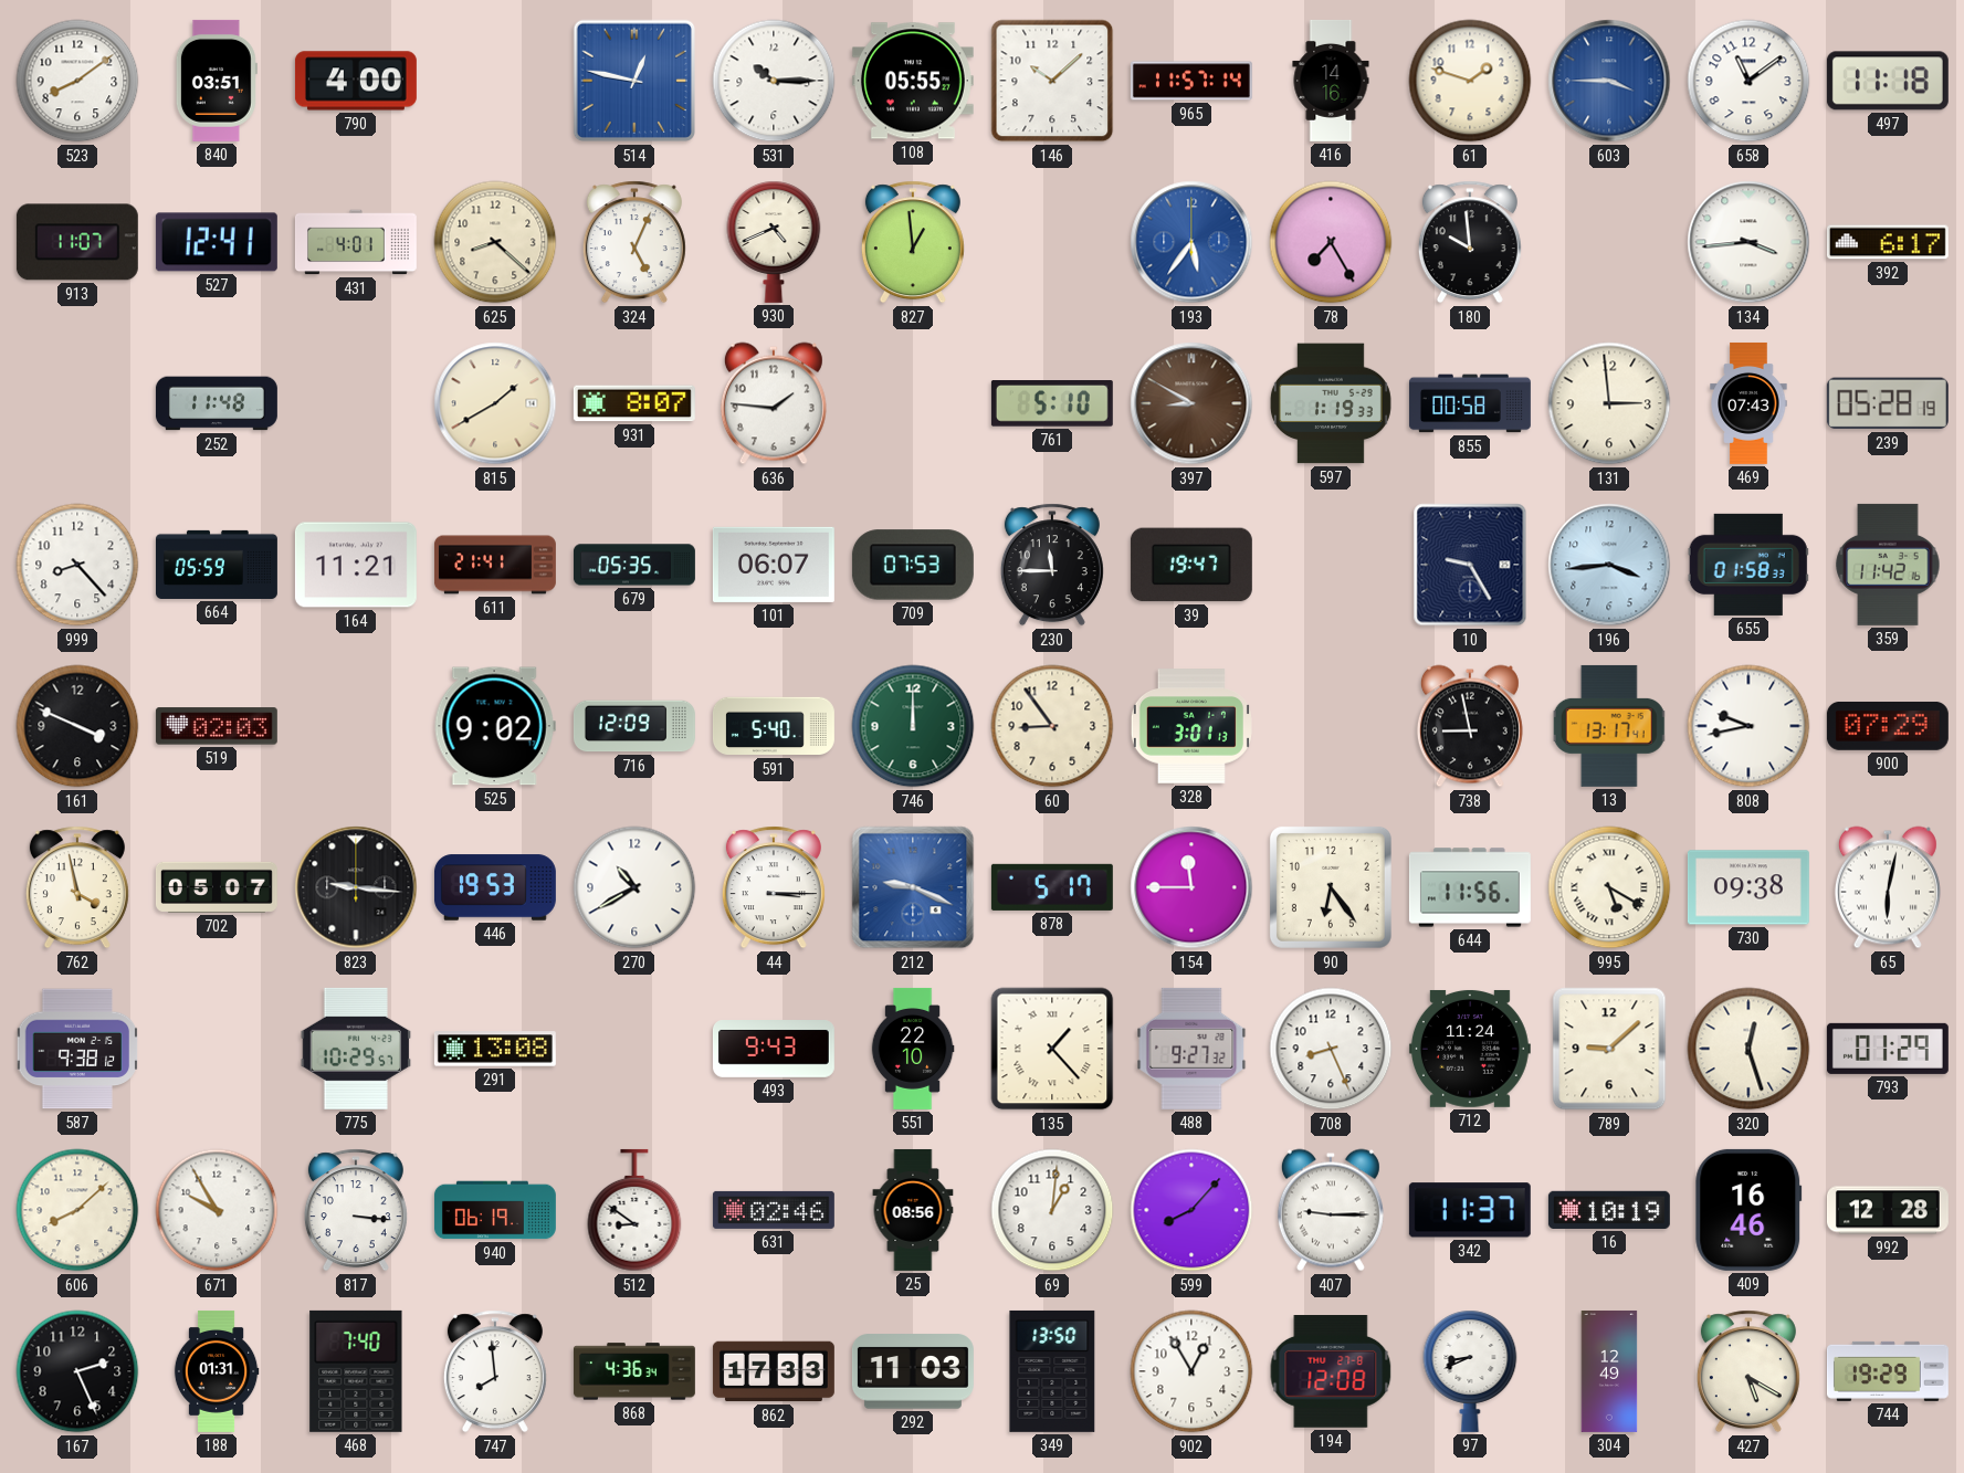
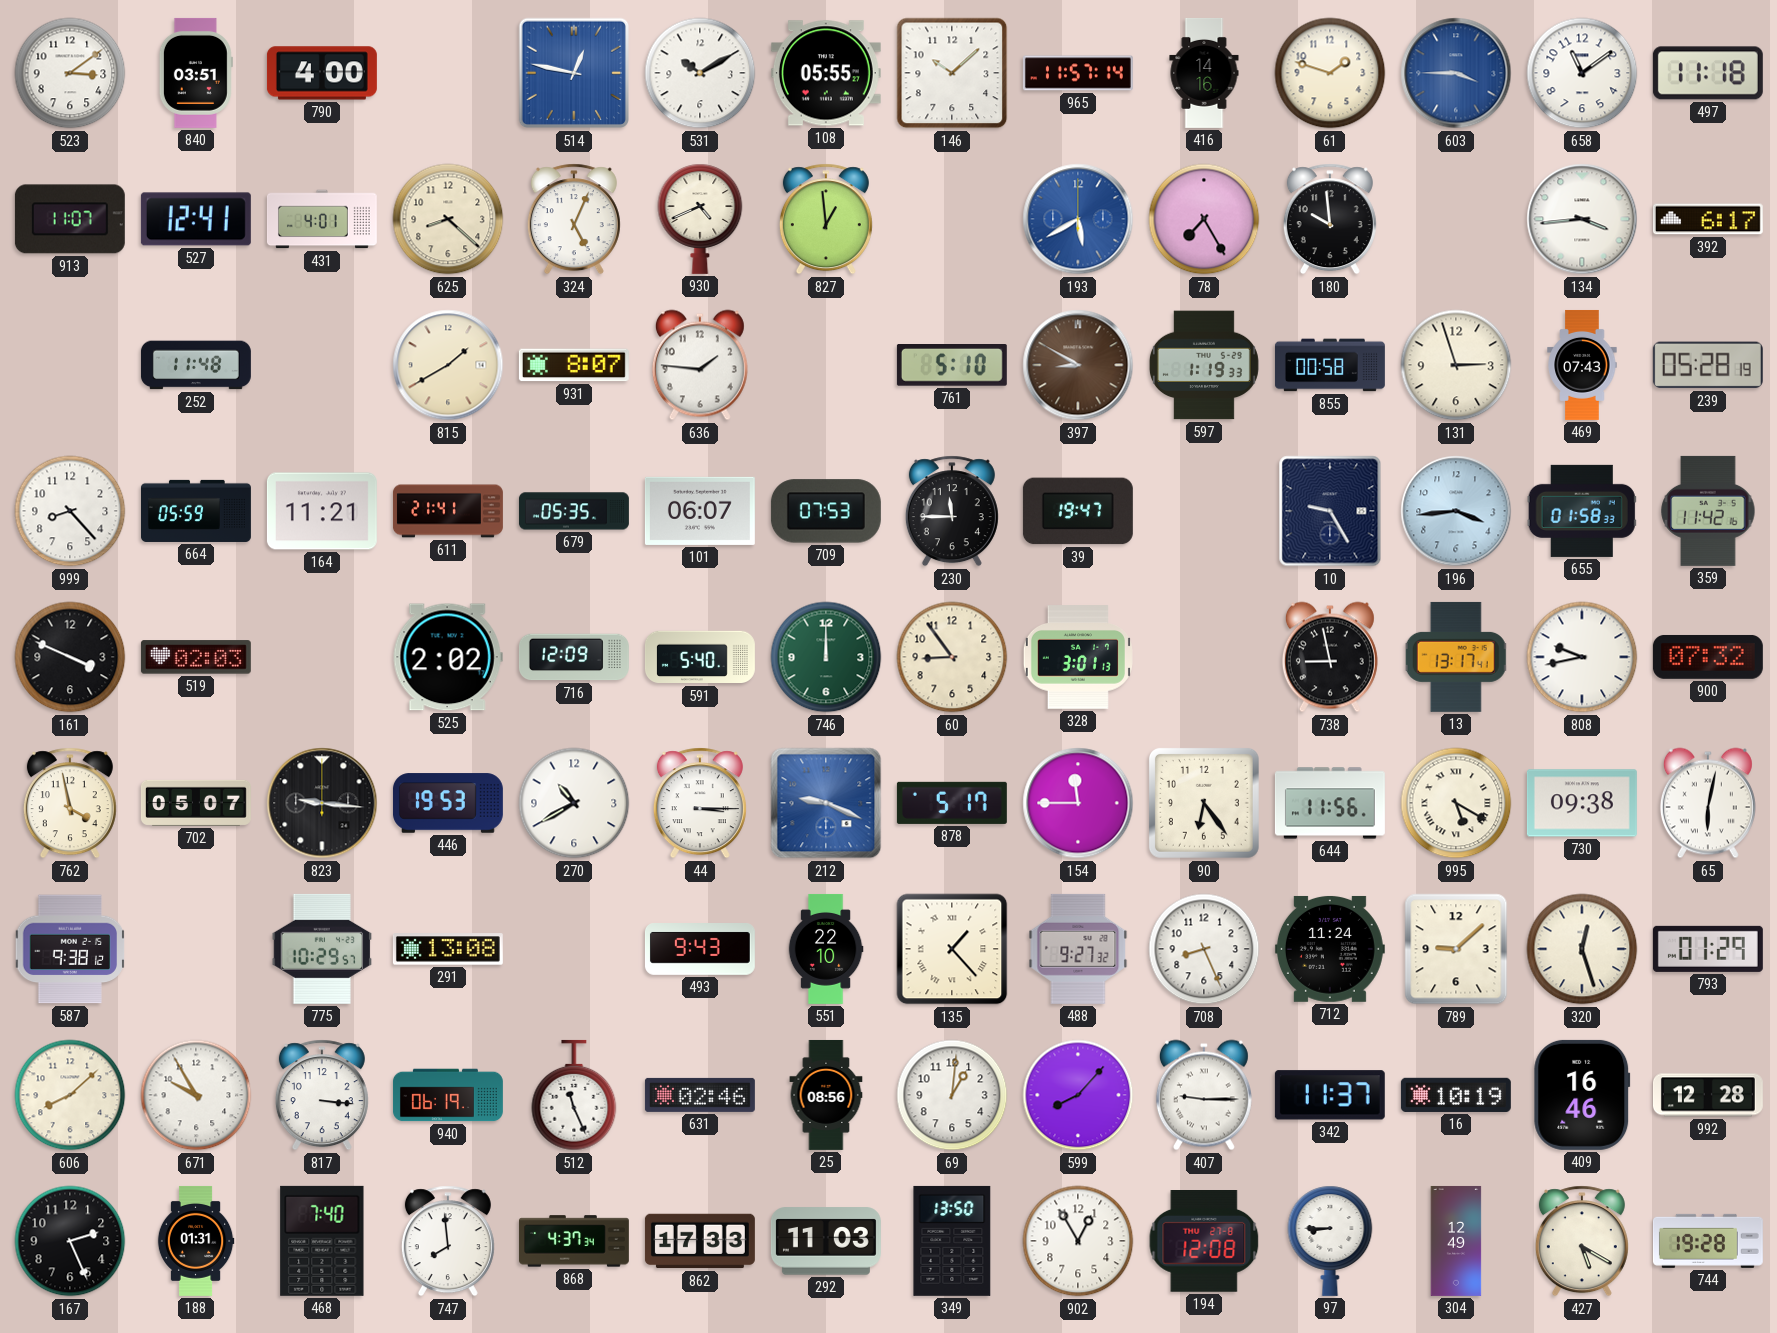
523: 8:09 -> 3:09 (70, 73)
531: 10:15 -> 10:10 (700, 73)
193: 5:36 -> 5:40 (1078, 219)
131: 2:59 -> 2:57 (1456, 365)
525: 9:02 -> 2:02 (448, 657)
900: 07:29 -> 07:32 (1708, 657)
512: 8:51 -> 11:26 (574, 1095)
868: 4:36 -> 4:37 (574, 1241)
97: 8:41 -> 8:45 (1330, 1241)
744: 19:29 -> 19:28 (1708, 1241)
